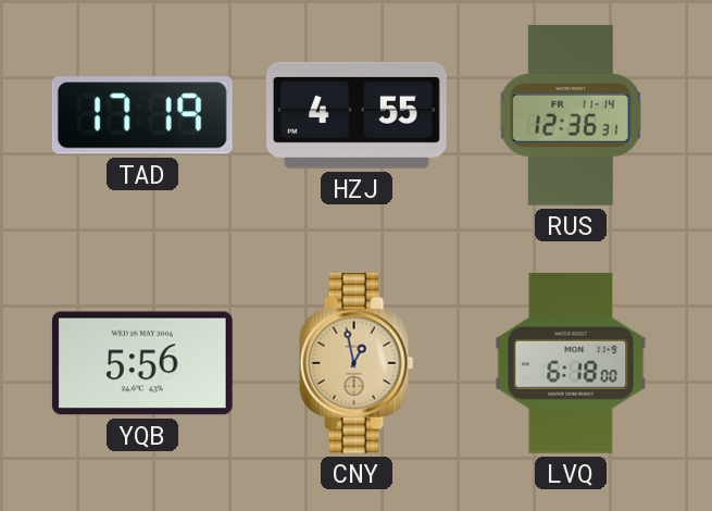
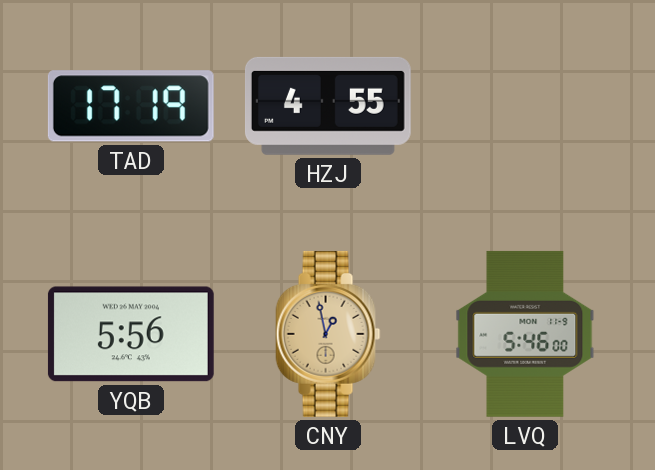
RUS: 12:36 -> none (571, 115)
LVQ: 6:18 -> 5:46 (525, 334)
